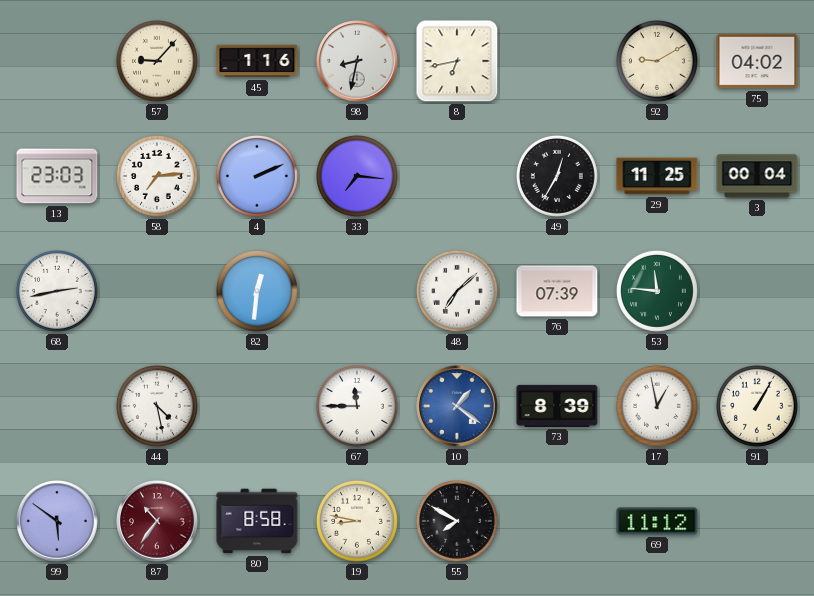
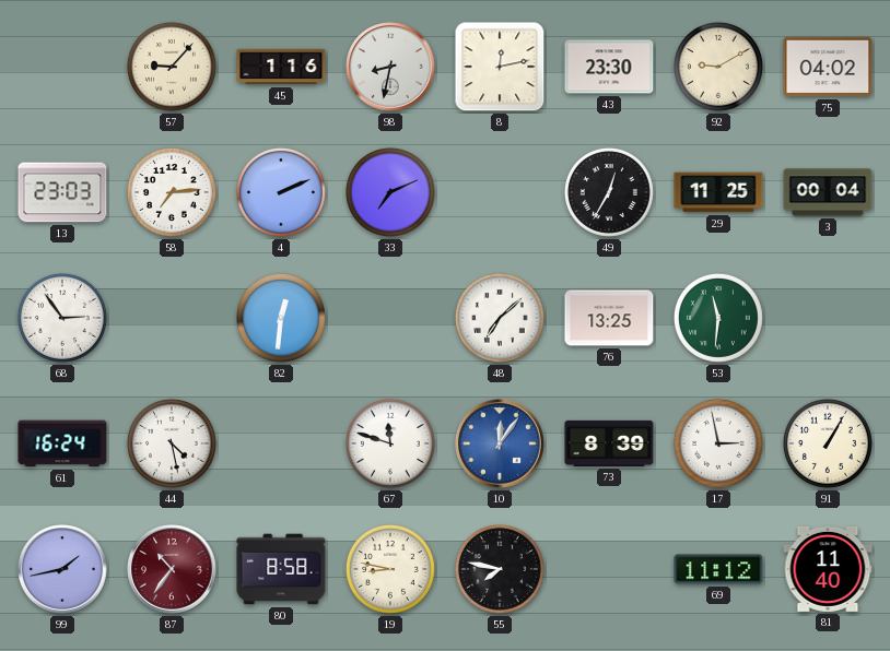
8: 6:43 -> 12:13 (500, 67)
43: none -> 23:30 (609, 67)
33: 7:16 -> 7:11 (390, 192)
68: 2:43 -> 2:54 (62, 318)
76: 07:39 -> 13:25 (609, 318)
53: 11:46 -> 11:31 (718, 318)
61: none -> 16:24 (62, 443)
67: 11:45 -> 11:48 (390, 443)
10: 1:21 -> 12:06 (500, 443)
17: 12:58 -> 2:58 (718, 443)
99: 5:51 -> 1:43 (62, 569)
55: 7:50 -> 7:47 (500, 569)
81: none -> 11:40 (828, 569)
